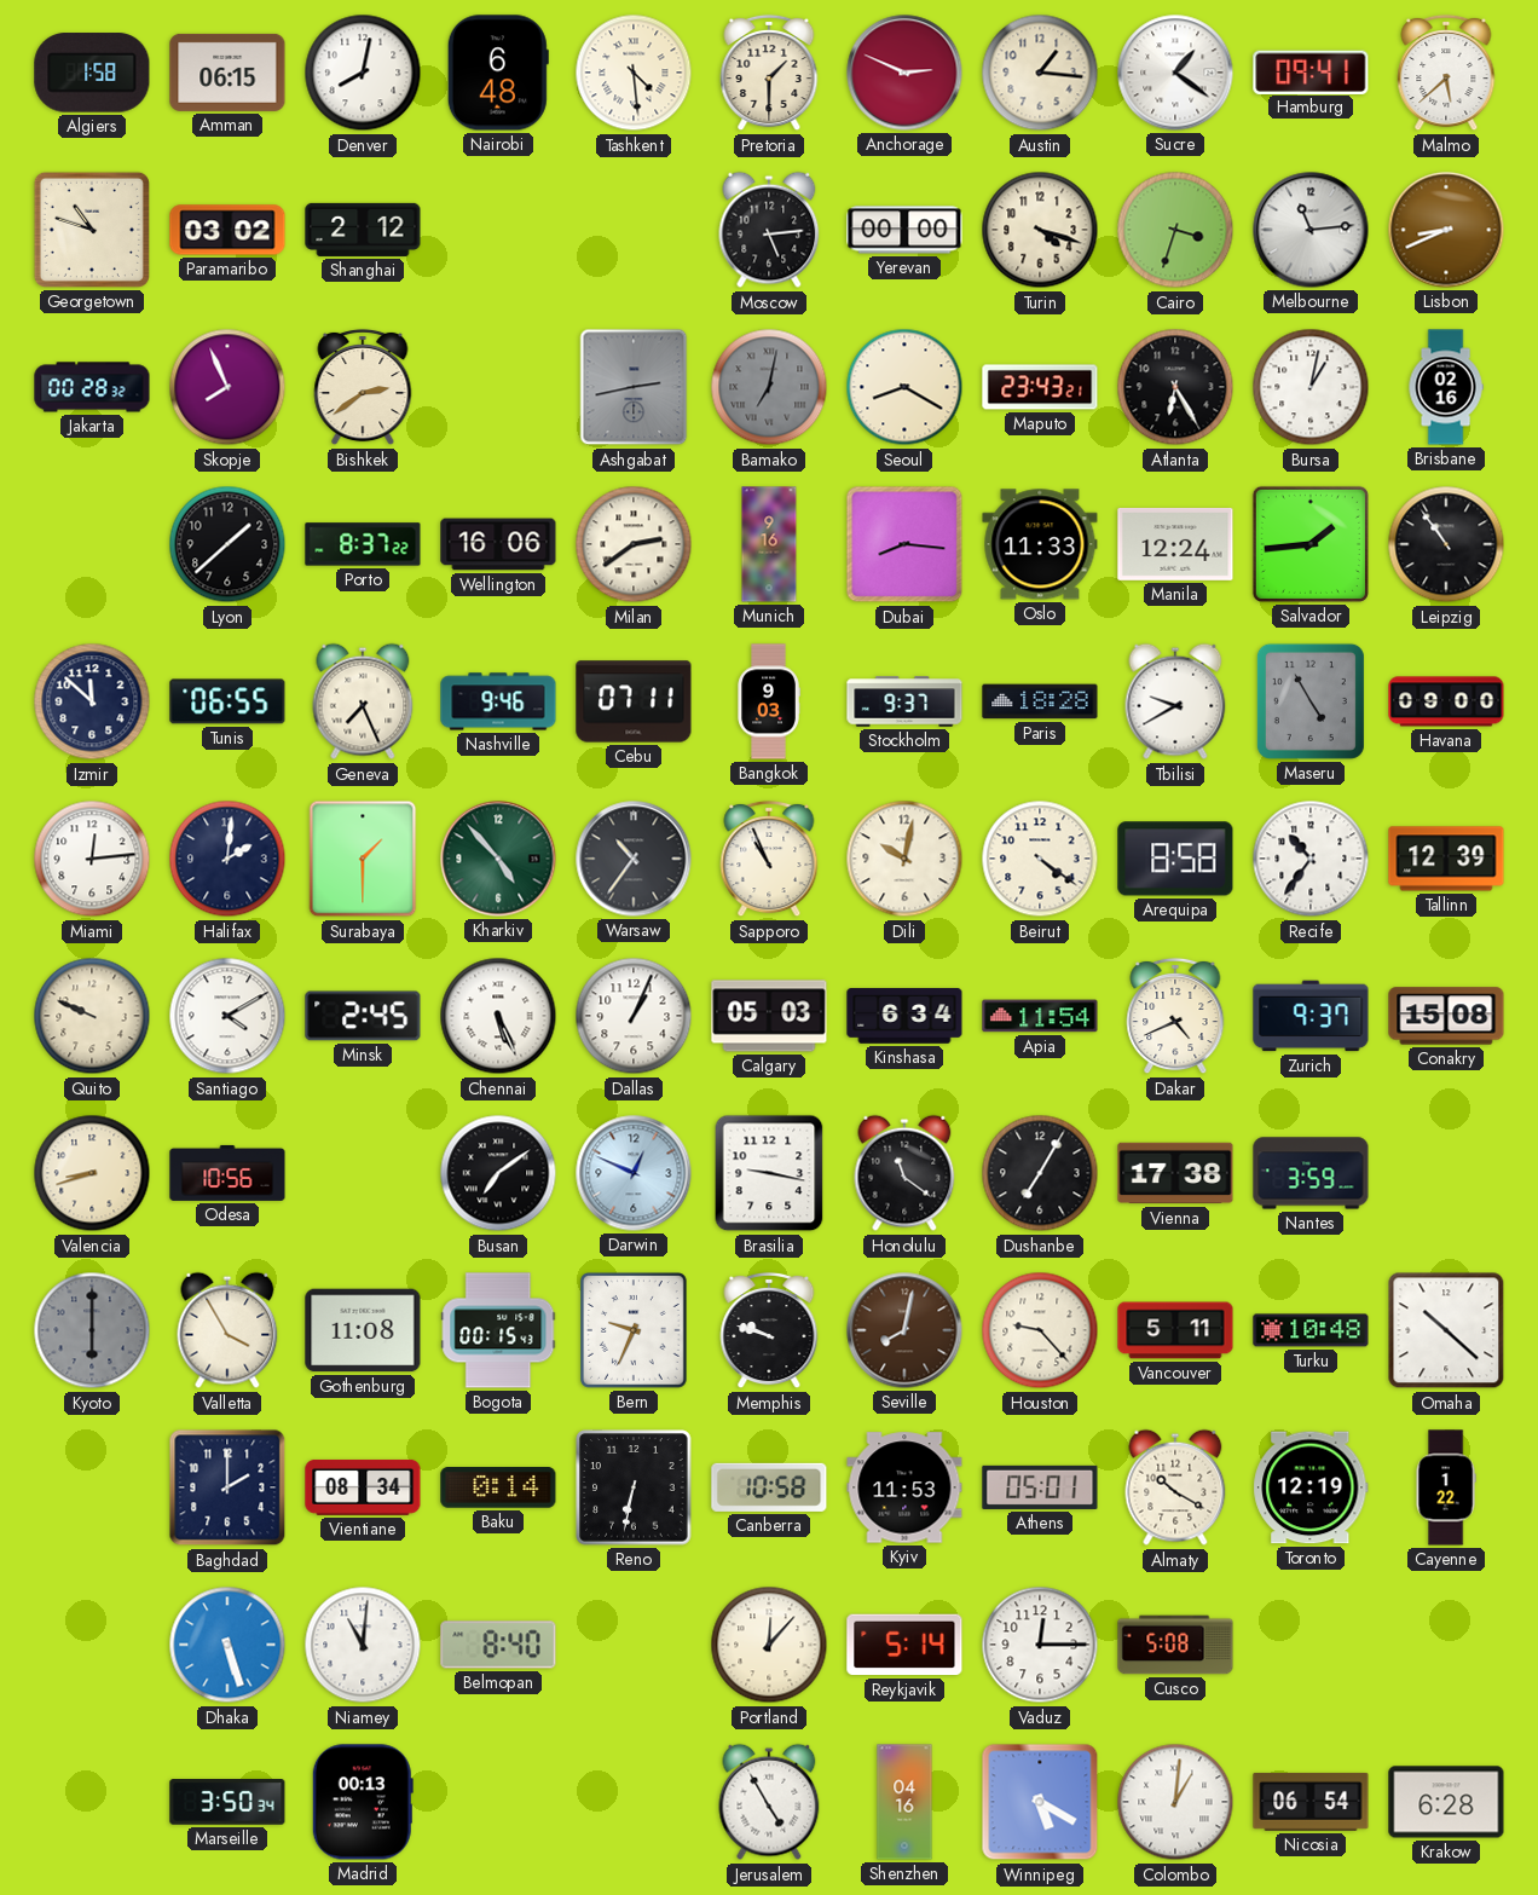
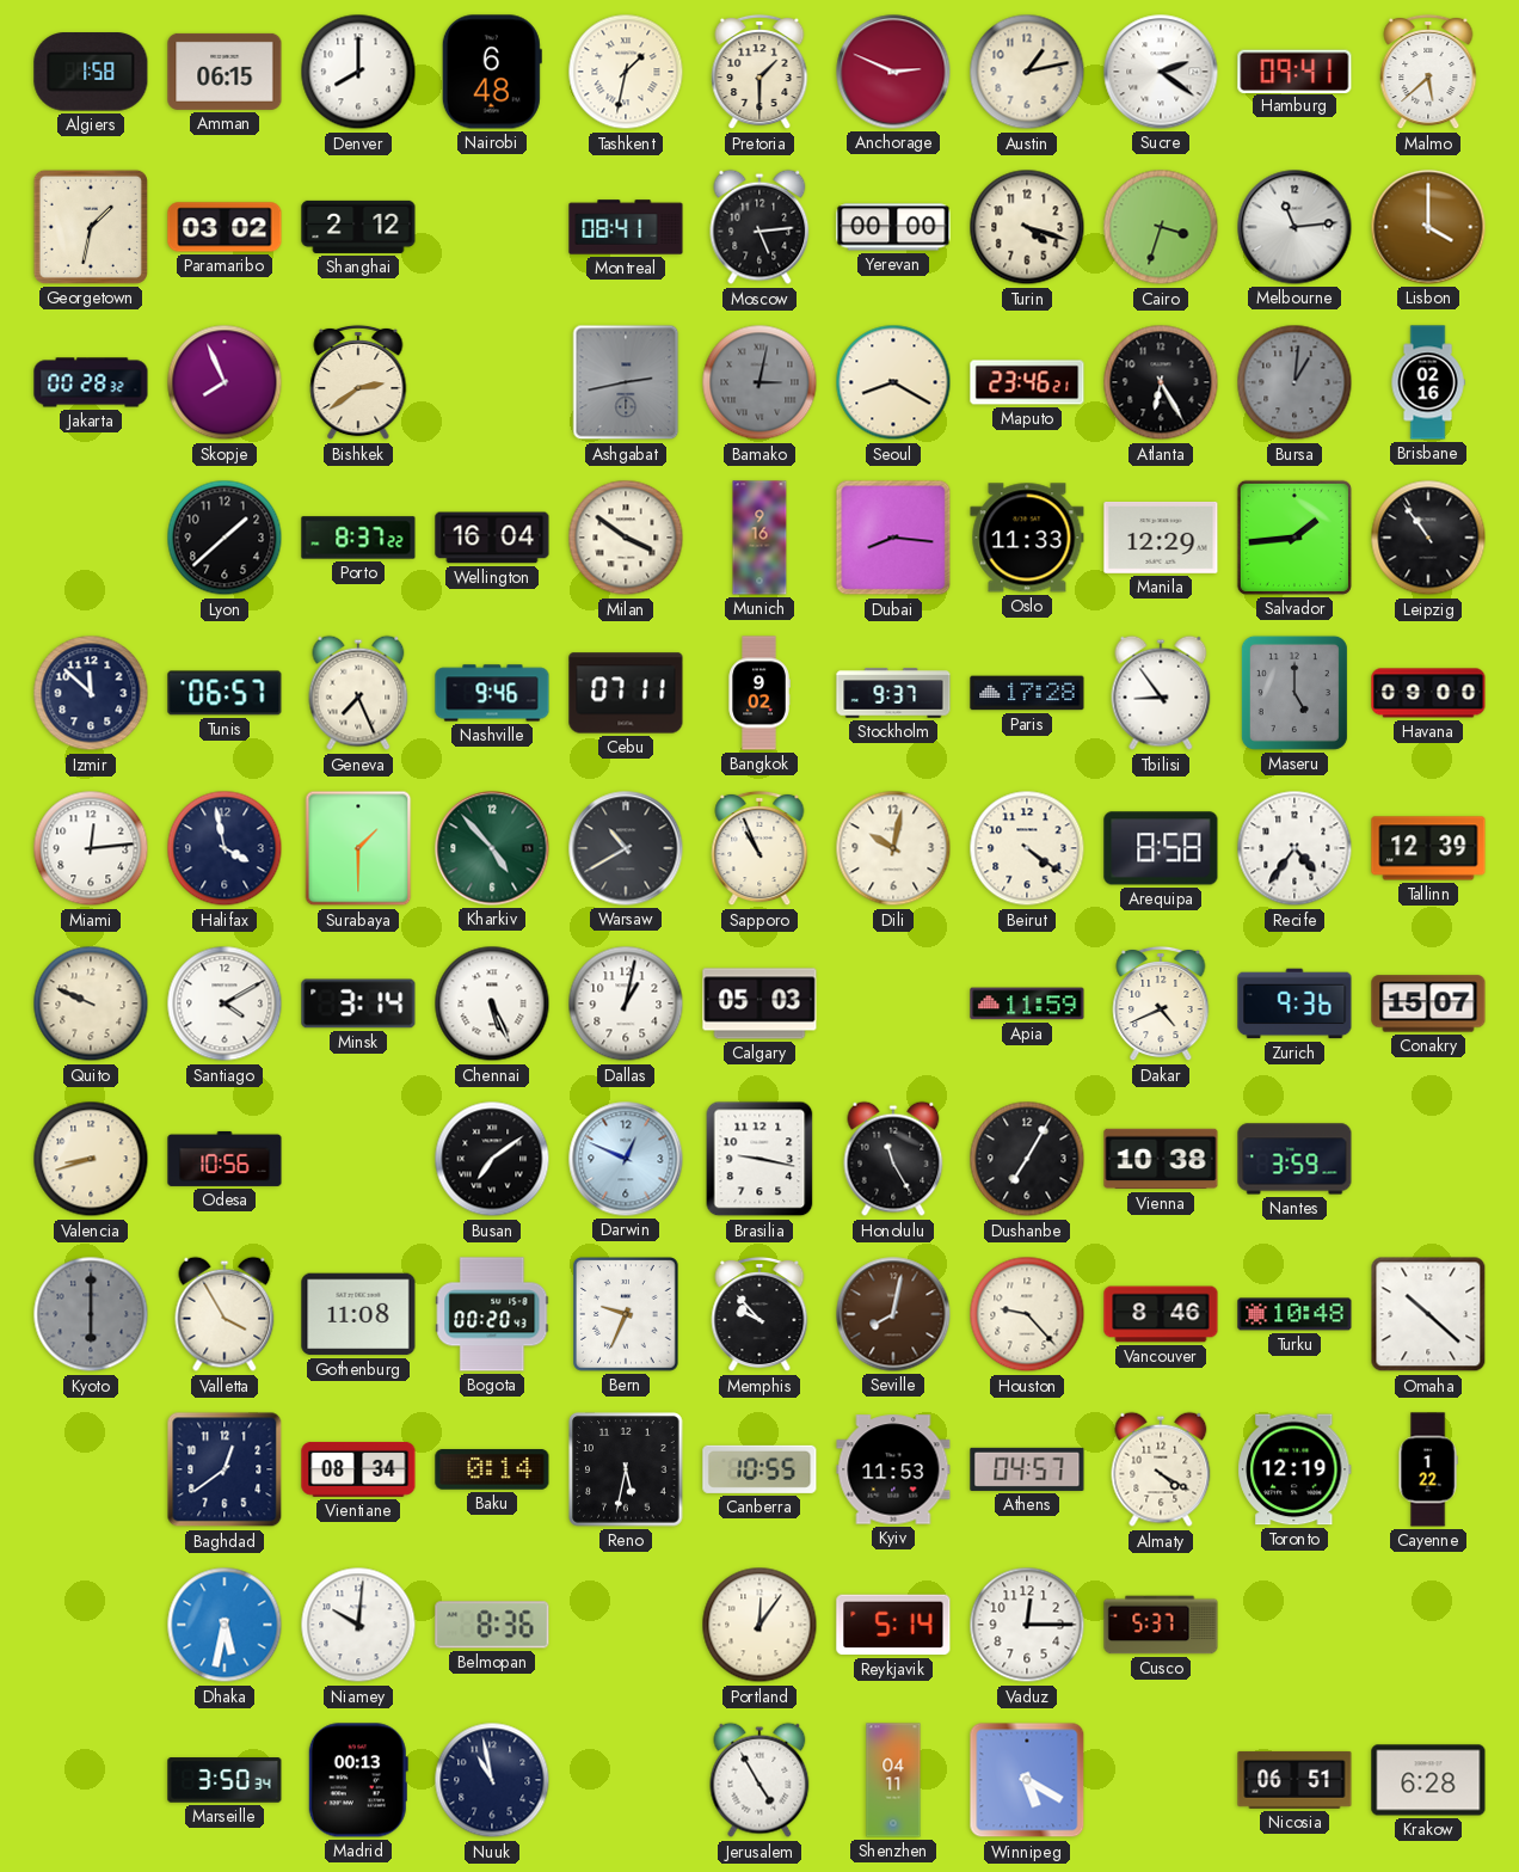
Denver: 8:02 -> 8:00 (358, 72)
Tashkent: 4:29 -> 1:32 (626, 72)
Austin: 1:16 -> 1:13 (1027, 72)
Sucre: 1:21 -> 2:21 (1161, 72)
Georgetown: 10:48 -> 1:32 (91, 227)
Montreal: none -> 08:41 (626, 227)
Lisbon: 8:41 -> 4:00 (1428, 227)
Bamako: 7:02 -> 3:02 (759, 382)
Maputo: 23:43 -> 23:46 (1027, 382)
Bursa: 1:02 -> 1:01 (1294, 382)
Bursa dial: white -> grey (1294, 382)
Wellington: 16:06 -> 16:04 (492, 538)
Milan: 2:39 -> 3:51 (626, 538)
Manila: 12:24 -> 12:29 (1161, 538)
Tunis: 06:55 -> 06:57 (225, 693)
Bangkok: 9:03 -> 9:02 (759, 693)
Paris: 18:28 -> 17:28 (1027, 693)
Tbilisi: 9:40 -> 8:54 (1161, 693)
Maseru: 4:55 -> 5:00 (1294, 693)
Halifax: 2:01 -> 3:58 (225, 848)
Warsaw: 10:36 -> 10:40 (626, 848)
Recife: 10:36 -> 4:36 (1294, 848)
Minsk: 2:45 -> 3:14 (358, 1003)
Dallas: 1:04 -> 1:02 (626, 1003)
Kinshasa: 6:34 -> none (904, 1016)
Apia: 11:54 -> 11:59 (1027, 1003)
Zurich: 9:37 -> 9:36 (1294, 1003)
Conakry: 15:08 -> 15:07 (1428, 1003)
Honolulu: 11:21 -> 11:25 (893, 1159)
Vienna: 17:38 -> 10:38 (1161, 1159)
Bogota: 00:15 -> 00:20 (492, 1314)
Memphis: 9:48 -> 9:53 (759, 1314)
Vancouver: 5:11 -> 8:46 (1161, 1314)
Baghdad: 2:00 -> 12:39 (225, 1469)
Reno: 6:32 -> 5:32 (626, 1469)
Canberra: 10:58 -> 10:55 (759, 1469)
Athens: 05:01 -> 04:57 (1027, 1469)
Almaty: 10:20 -> 4:20 (1161, 1469)
Dhaka: 5:27 -> 5:32 (225, 1625)
Niamey: 11:01 -> 10:01 (358, 1625)
Belmopan: 8:40 -> 8:36 (492, 1625)
Portland: 12:07 -> 12:06 (759, 1625)
Cusco: 5:08 -> 5:37 (1161, 1625)
Nuuk: none -> 10:58 (492, 1780)
Shenzhen: 04:16 -> 04:11 (893, 1780)
Colombo: 1:01 -> none (1175, 1802)
Nicosia: 06:54 -> 06:51 (1294, 1780)
